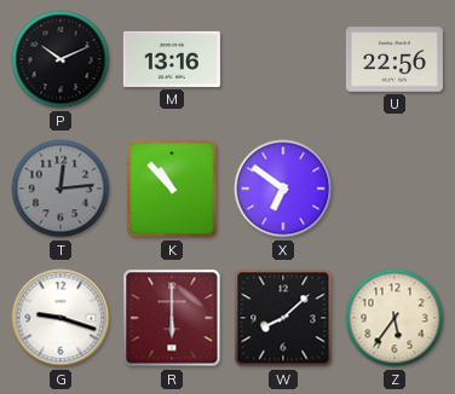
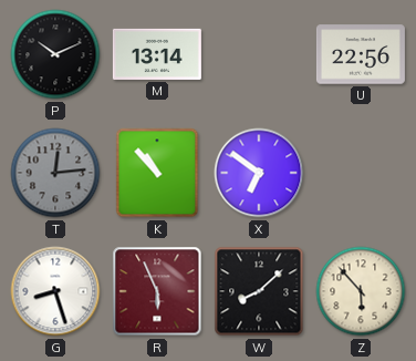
M: 13:16 -> 13:14 (157, 54)
G: 9:18 -> 8:27 (55, 291)
R: 6:00 -> 5:56 (157, 291)
Z: 5:36 -> 5:53 (361, 291)
